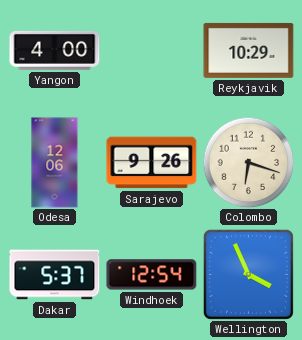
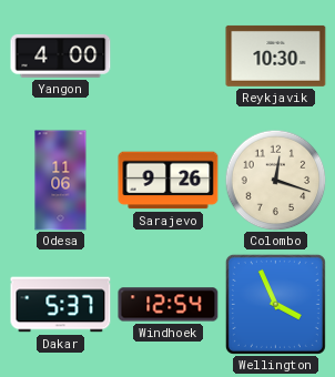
Reykjavik: 10:29 -> 10:30 (276, 55)
Odesa: 12:06 -> 11:06 (61, 181)
Colombo: 6:18 -> 12:18 (275, 180)
